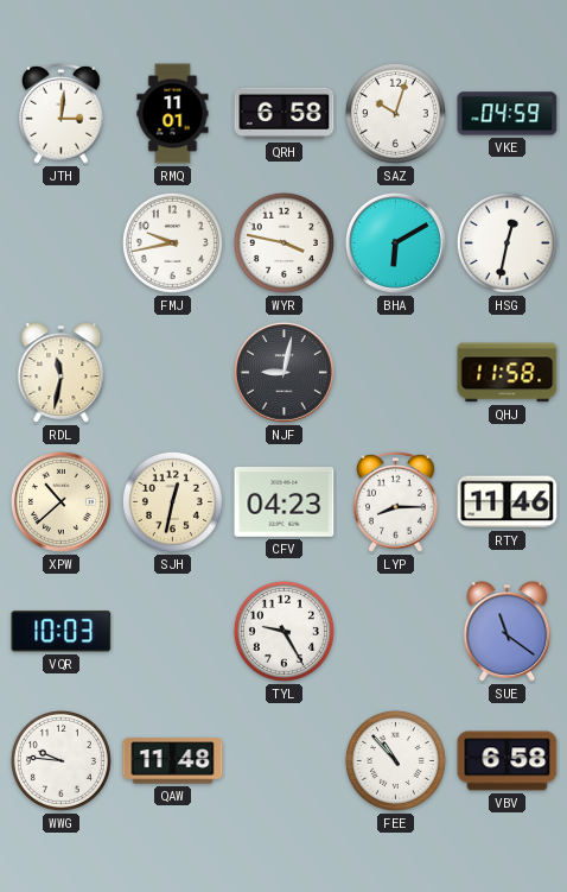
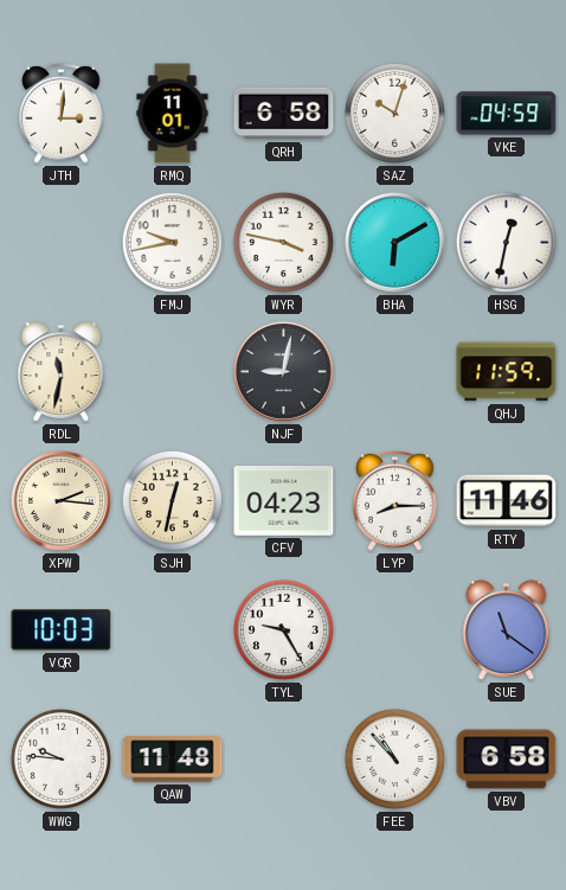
QHJ: 11:58 -> 11:59 (507, 372)
XPW: 10:38 -> 2:16 (60, 500)
